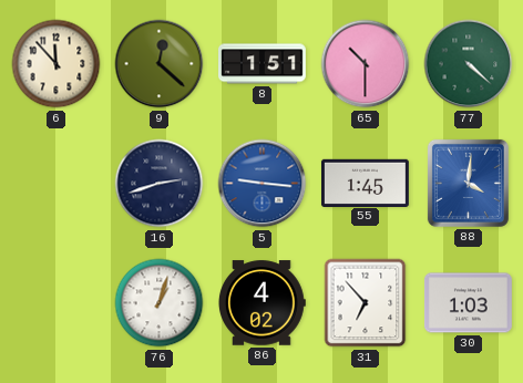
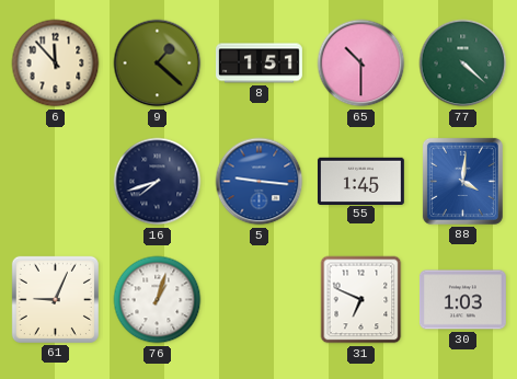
9: 12:22 -> 1:22 (158, 64)
16: 2:42 -> 7:42 (158, 182)
61: none -> 9:04 (55, 299)
86: 4:02 -> none (261, 303)
31: 6:53 -> 6:49 (361, 300)
